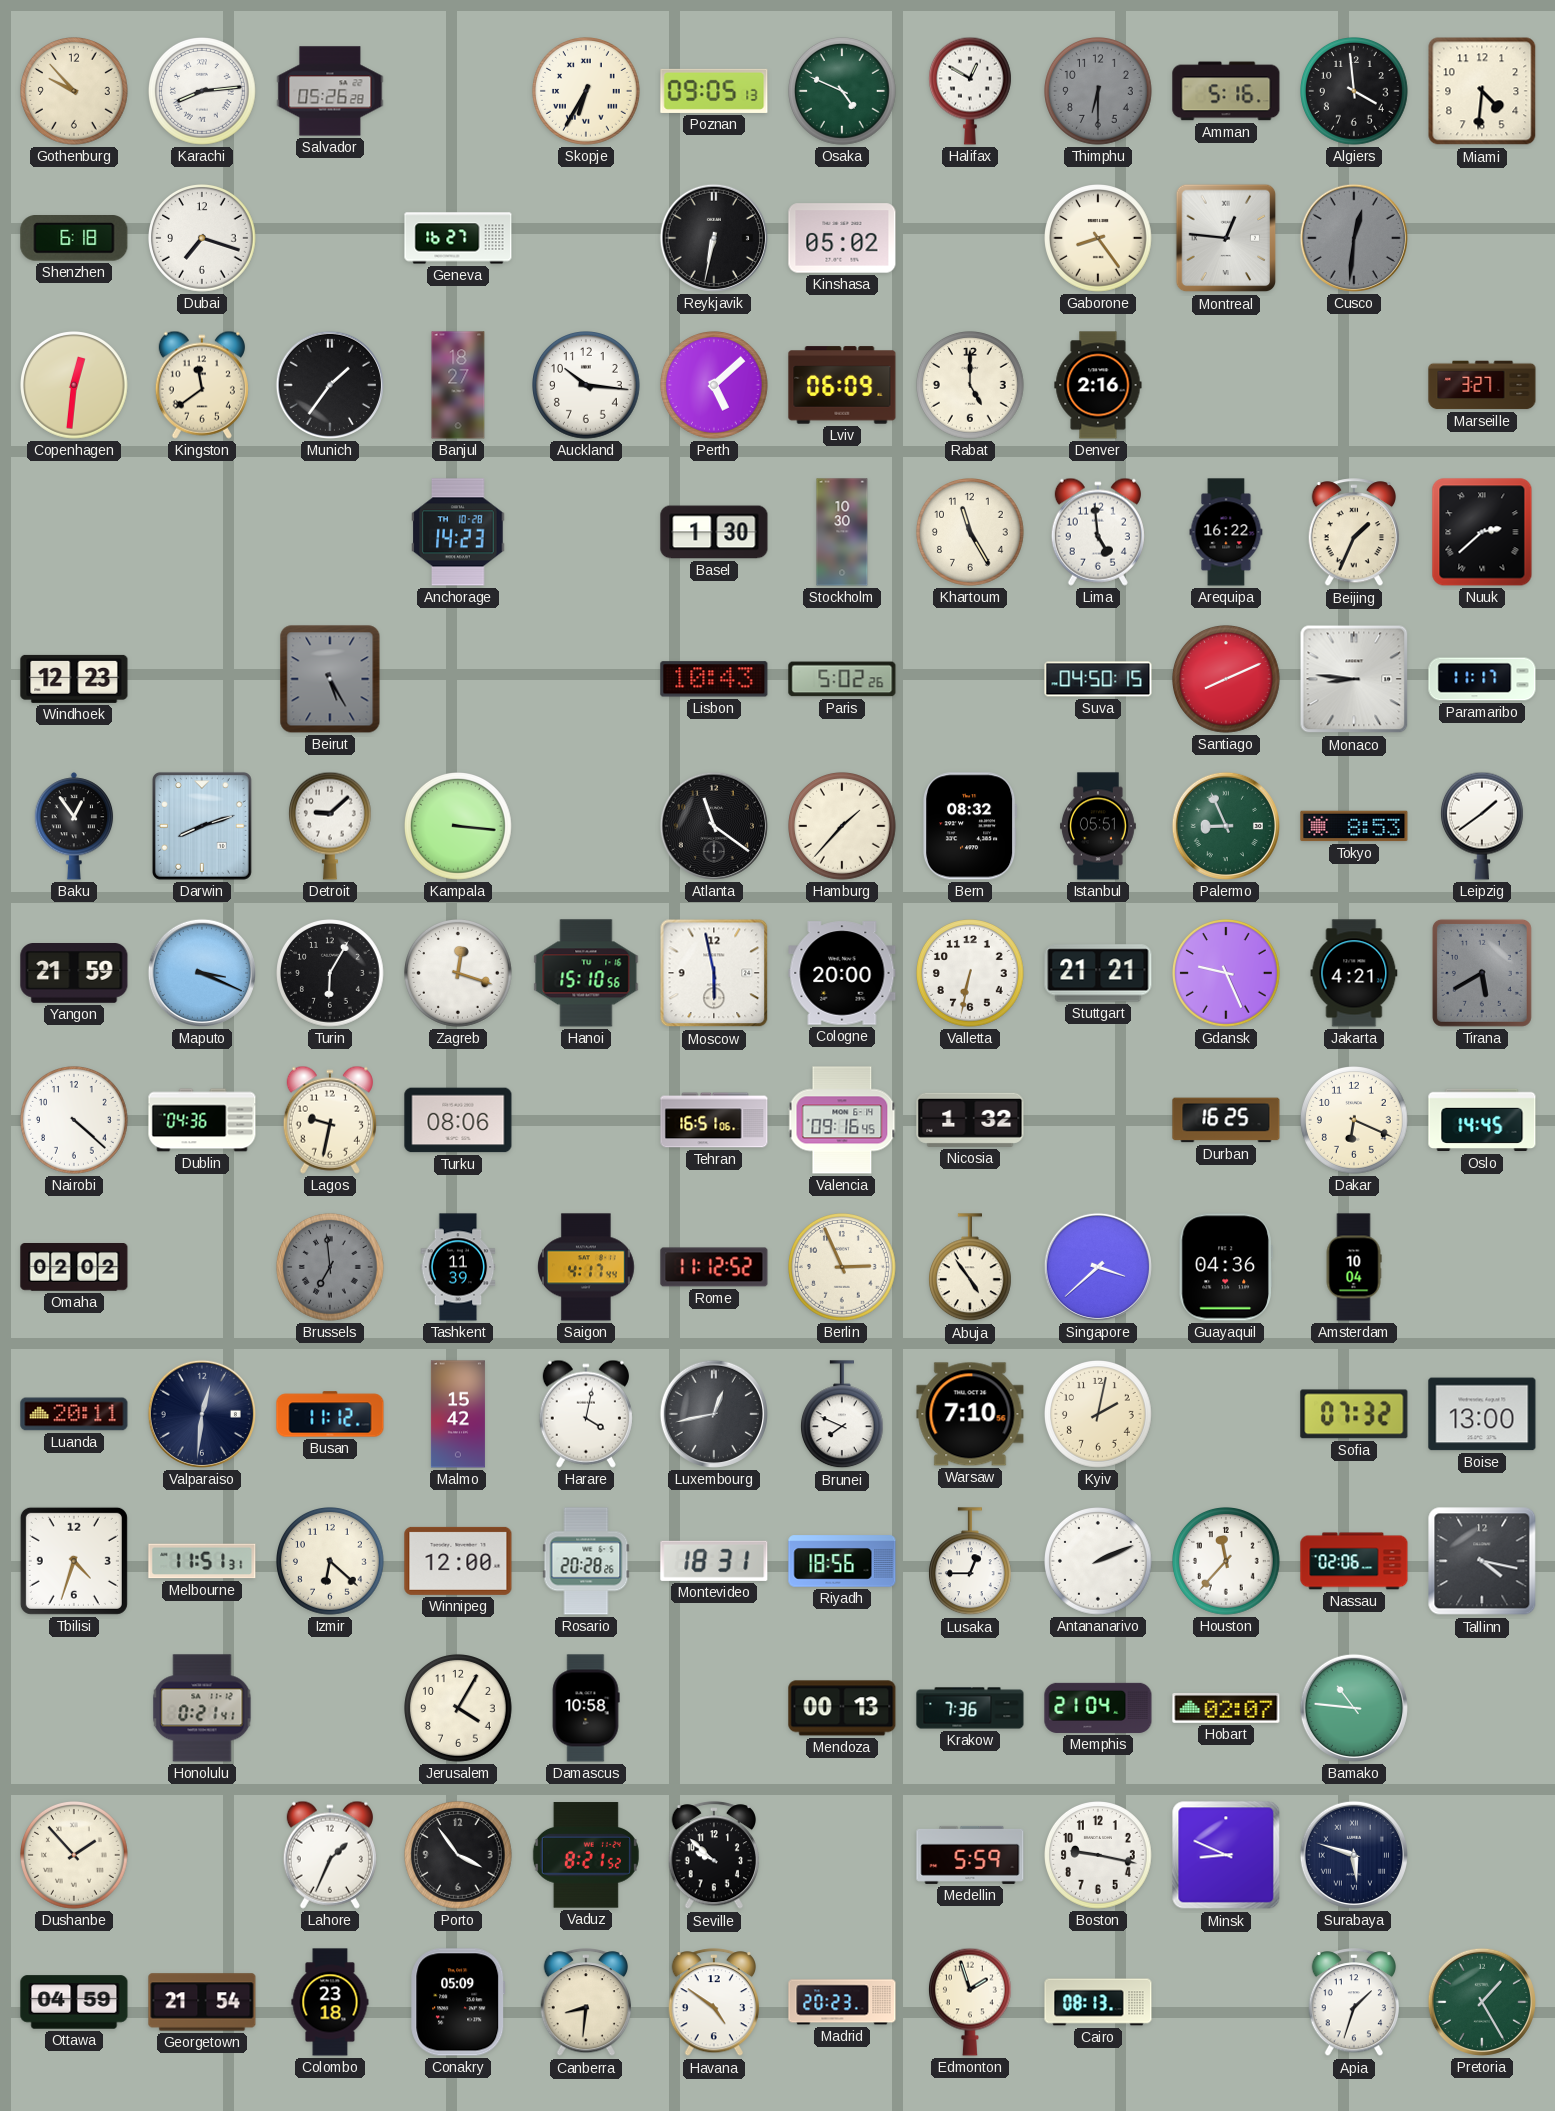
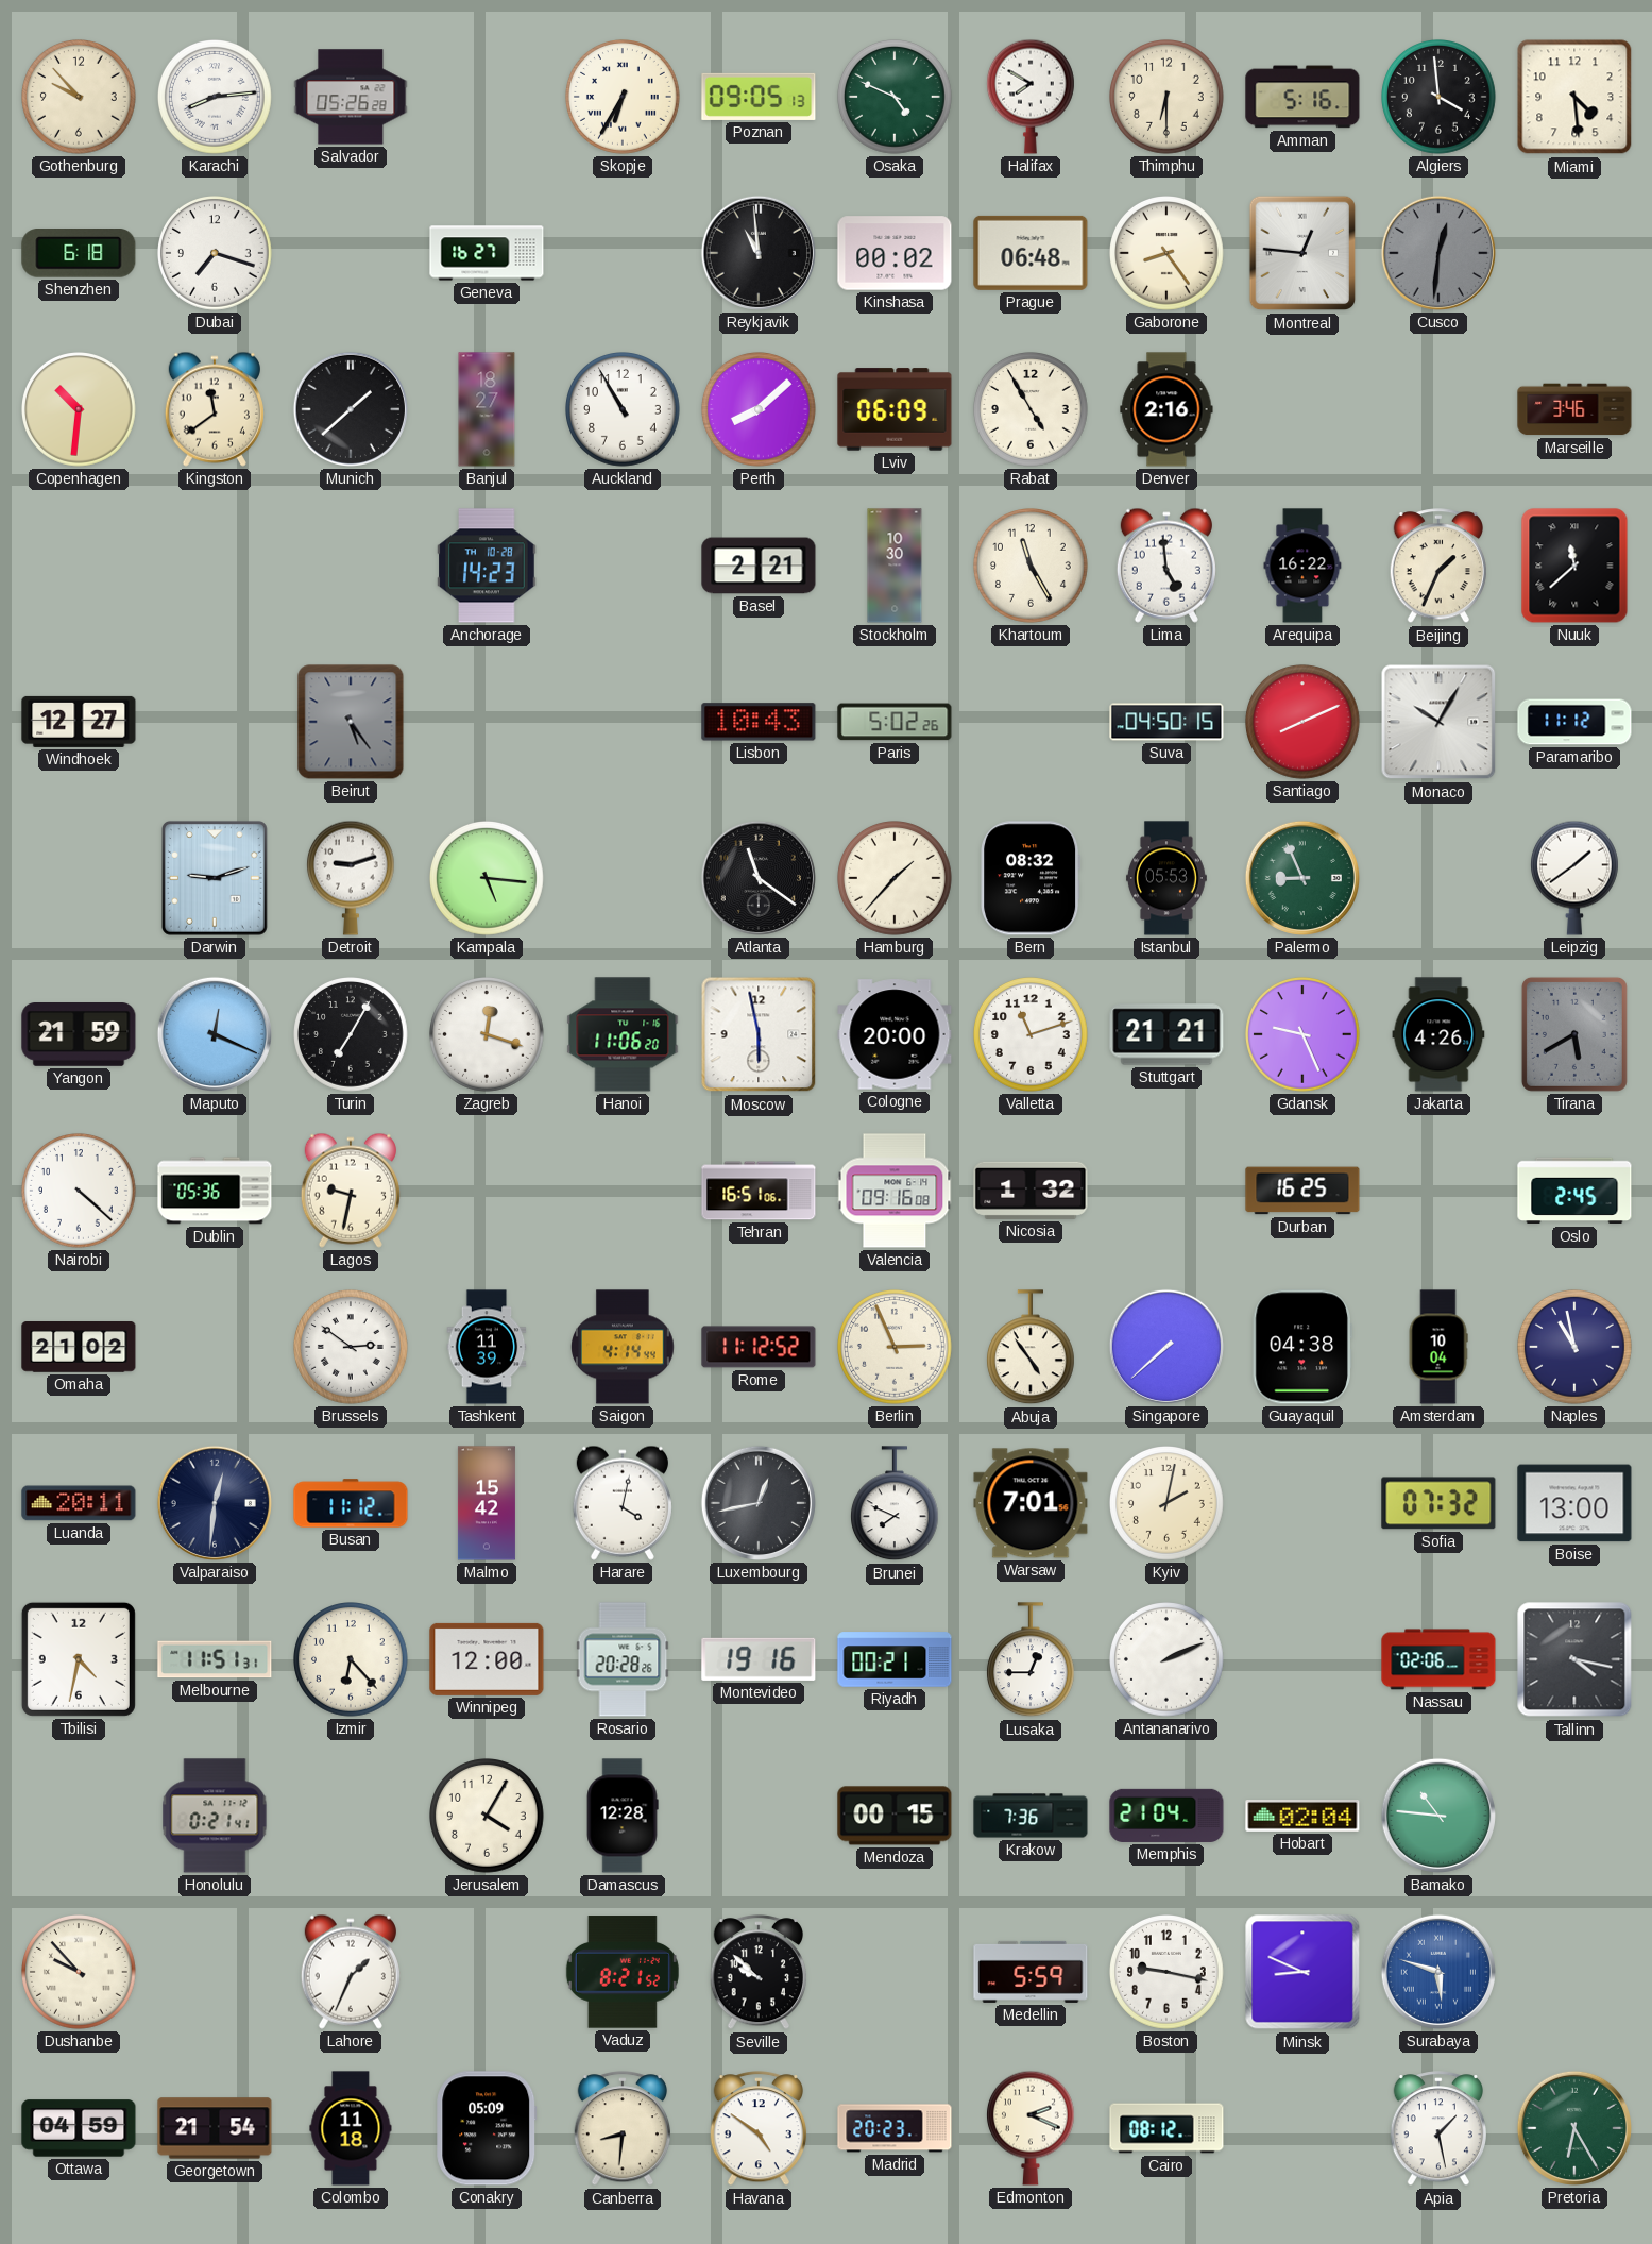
Halifax: 12:50 -> 7:50 (1031, 97)
Thimphu dial: grey -> cream (1168, 98)
Miami: 4:31 -> 4:29 (1574, 97)
Reykjavik: 6:32 -> 10:59 (759, 253)
Kinshasa: 05:02 -> 00:02 (895, 253)
Prague: none -> 06:48 (1031, 253)
Copenhagen: 12:31 -> 10:31 (80, 410)
Munich: 1:36 -> 1:38 (351, 409)
Auckland: 10:16 -> 10:55 (624, 410)
Perth: 5:08 -> 8:08 (760, 410)
Rabat: 5:00 -> 4:55 (1032, 410)
Marseille: 3:27 -> 3:46 (1574, 409)
Basel: 1:30 -> 2:21 (759, 566)
Nuuk: 2:38 -> 11:38 (1574, 566)
Windhoek: 12:23 -> 12:27 (79, 722)
Beirut: 5:25 -> 5:24 (351, 722)
Monaco: 8:46 -> 10:05 (1438, 722)
Paramaribo: 11:17 -> 11:12 (1574, 722)
Baku: 12:54 -> none (74, 826)
Darwin: 8:12 -> 9:12 (215, 878)
Detroit: 9:08 -> 9:12 (351, 878)
Kampala: 3:16 -> 5:16 (488, 879)
Istanbul: 05:51 -> 05:53 (1166, 878)
Tokyo: 8:53 -> none (1354, 826)
Maputo: 3:19 -> 12:19 (215, 1034)
Turin: 6:05 -> 7:05 (352, 1035)
Hanoi: 15:10 -> 11:06 (623, 1034)
Valletta: 6:32 -> 11:12 (1032, 1035)
Jakarta: 4:21 -> 4:26 (1438, 1034)
Dublin: 04:36 -> 05:36 (215, 1191)
Turku: 08:06 -> none (458, 1120)
Valencia: 09:16:45 -> 09:16:08 (895, 1191)
Dakar: 6:19 -> none (1355, 1121)
Oslo: 14:45 -> 2:45 (1574, 1191)
Omaha: 02:02 -> 21:02 (79, 1347)
Brussels: 6:59 -> 2:51 (352, 1348)
Brussels dial: grey -> white (352, 1348)
Saigon: 4:17 -> 4:14 (624, 1347)
Singapore: 3:38 -> 7:38 (1166, 1347)
Guayaquil: 04:36 -> 04:38 (1302, 1347)
Naples: none -> 10:58 (1576, 1348)
Warsaw: 7:10 -> 7:01 (1031, 1503)
Tbilisi: 4:33 -> 4:32 (79, 1659)
Izmir: 6:22 -> 6:23 (352, 1660)
Montevideo: 18:31 -> 19:16 (759, 1659)
Riyadh: 18:56 -> 00:21 (895, 1659)
Houston: 11:37 -> none (1227, 1562)
Damascus: 10:58 -> 12:28 (623, 1816)
Mendoza: 00:13 -> 00:15 (895, 1816)
Hobart: 02:07 -> 02:04 (1302, 1817)
Dushanbe: 1:53 -> 9:53 (80, 1973)
Porto: 3:54 -> none (459, 1856)
Surabaya dial: navy -> blue (1438, 1972)
Colombo: 23:18 -> 11:18 (351, 2128)
Edmonton: 1:57 -> 2:19 (1031, 2128)
Cairo: 08:13 -> 08:12 (1166, 2128)
Apia: 1:33 -> 1:28 (1437, 2129)
Pretoria: 1:25 -> 6:25 (1574, 2128)
